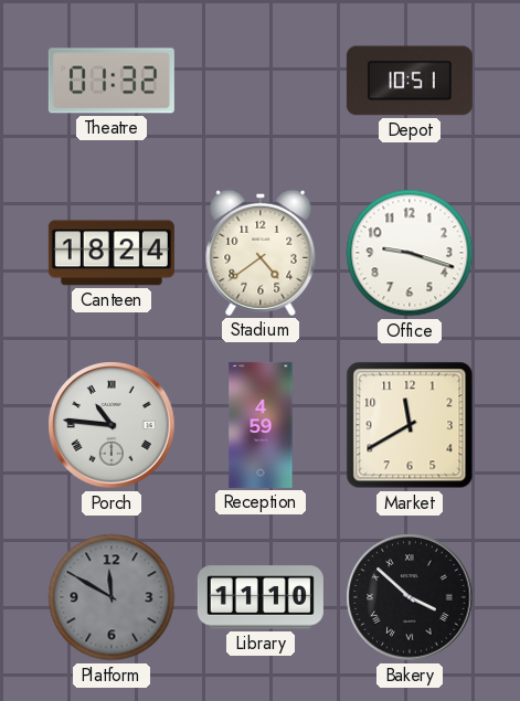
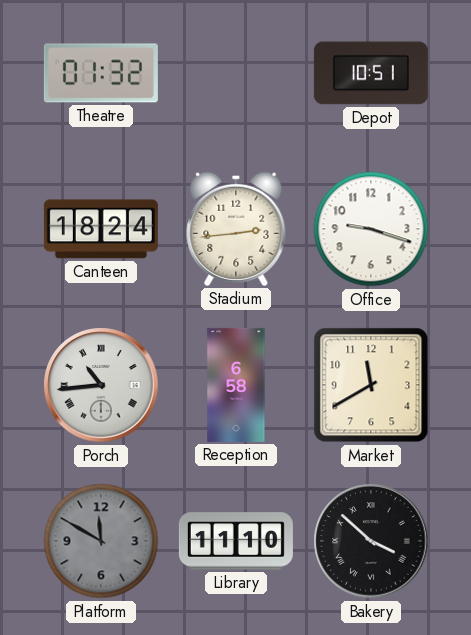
Stadium: 4:39 -> 2:44 (236, 229)
Porch: 10:46 -> 10:44 (101, 385)
Reception: 4:59 -> 6:58 (236, 385)
